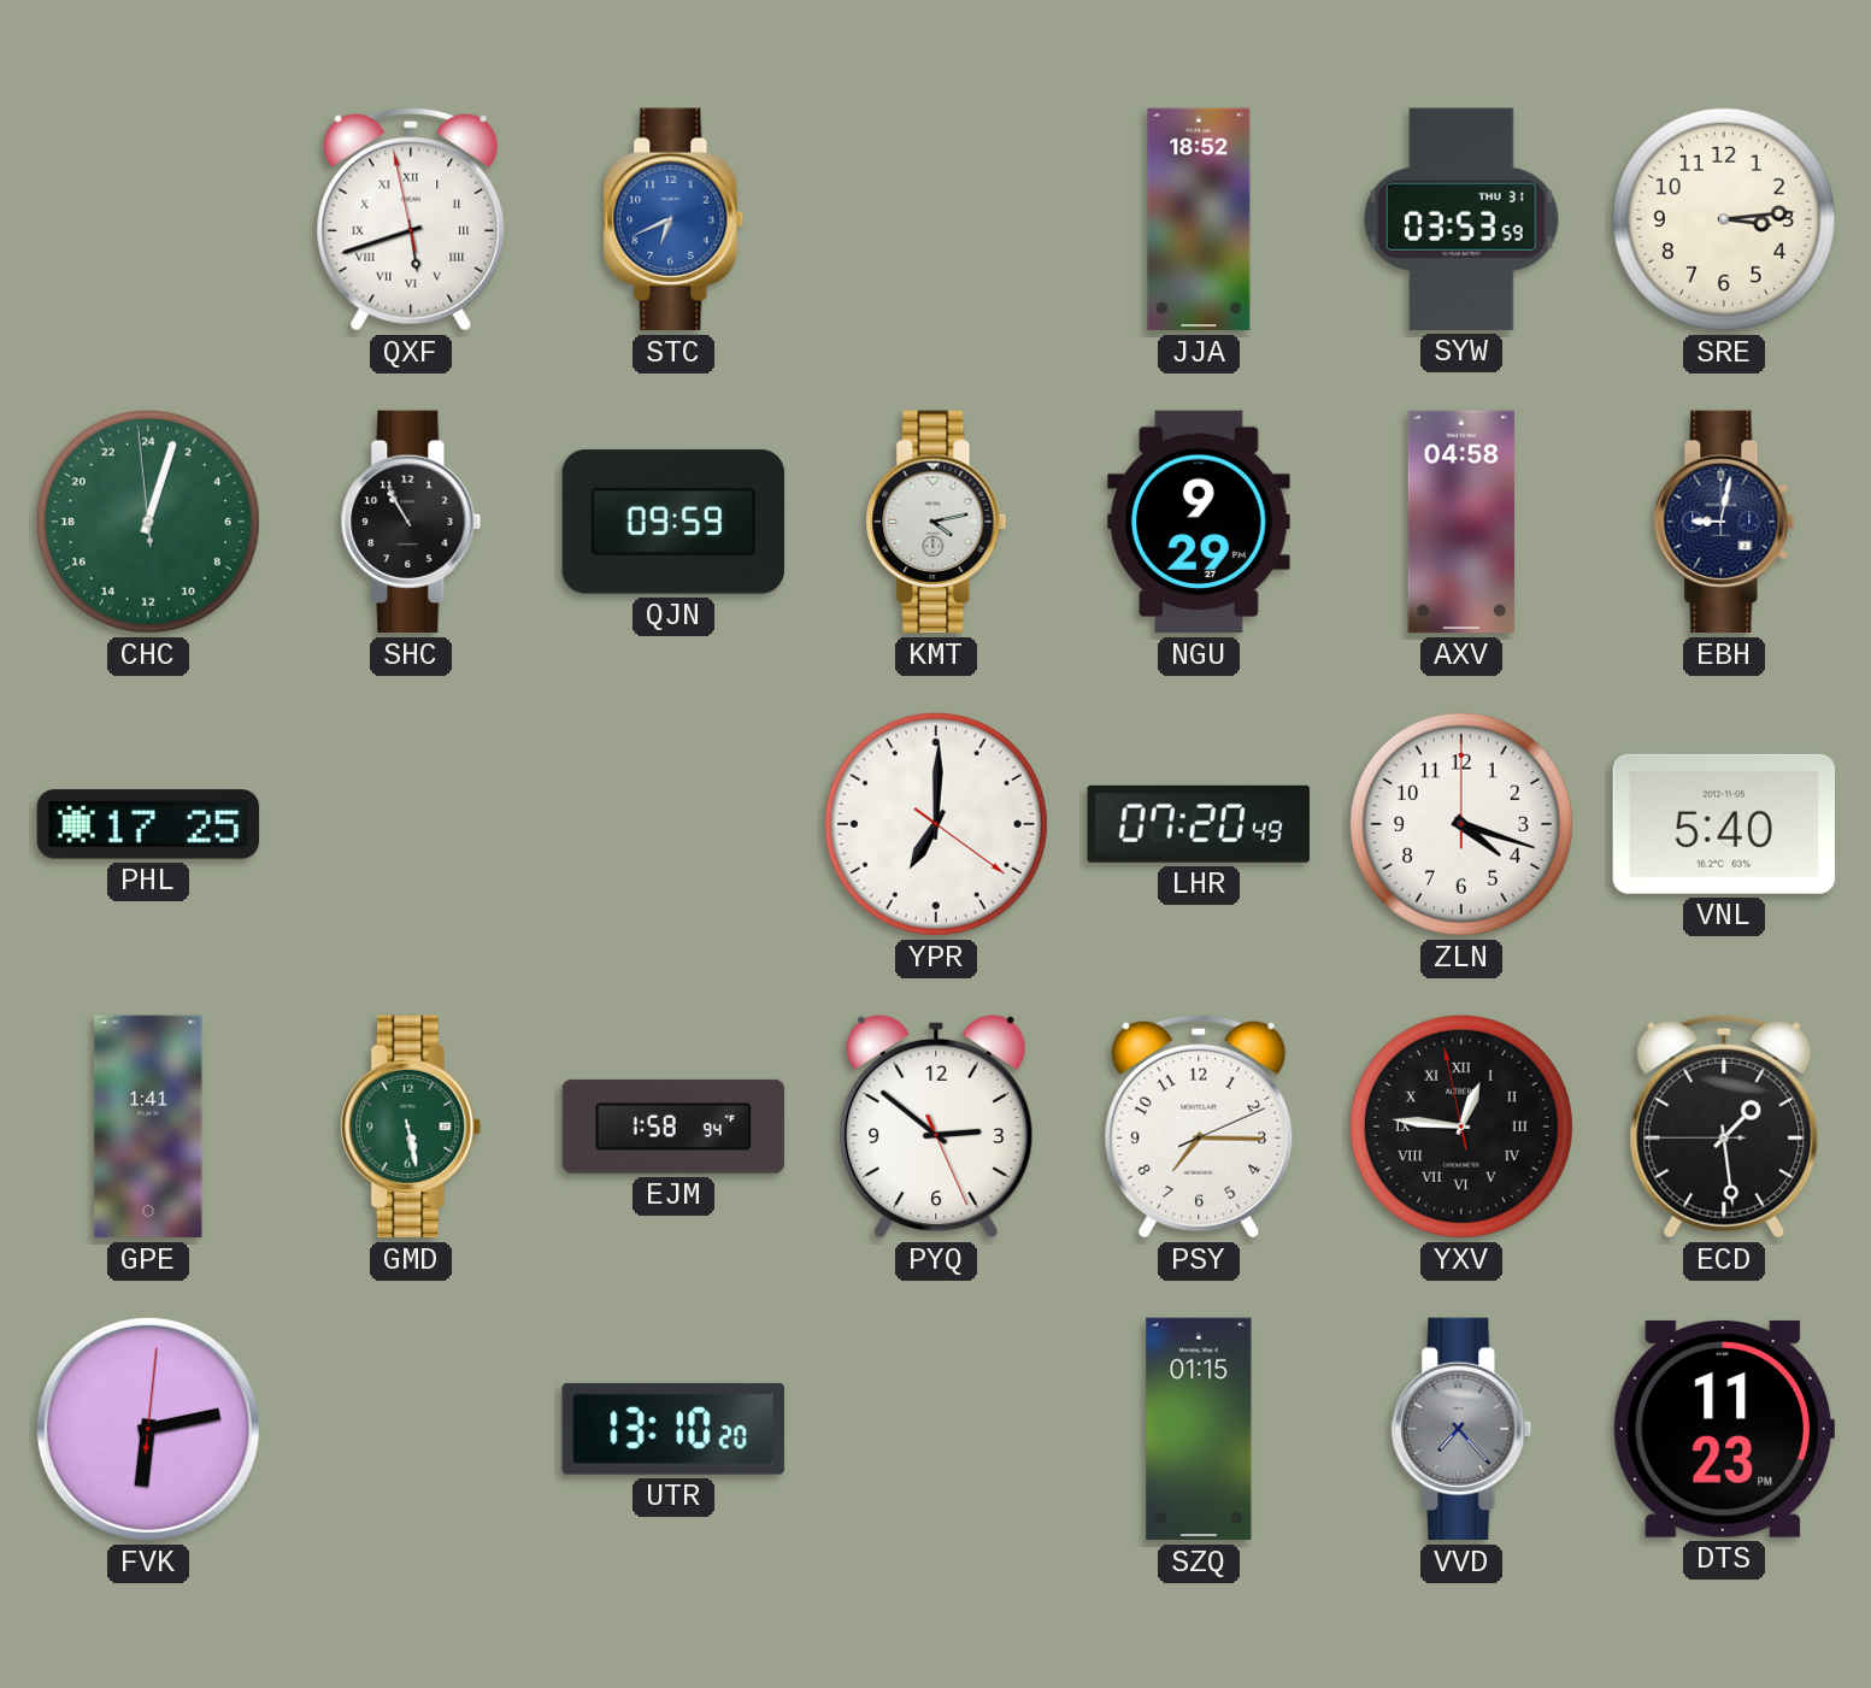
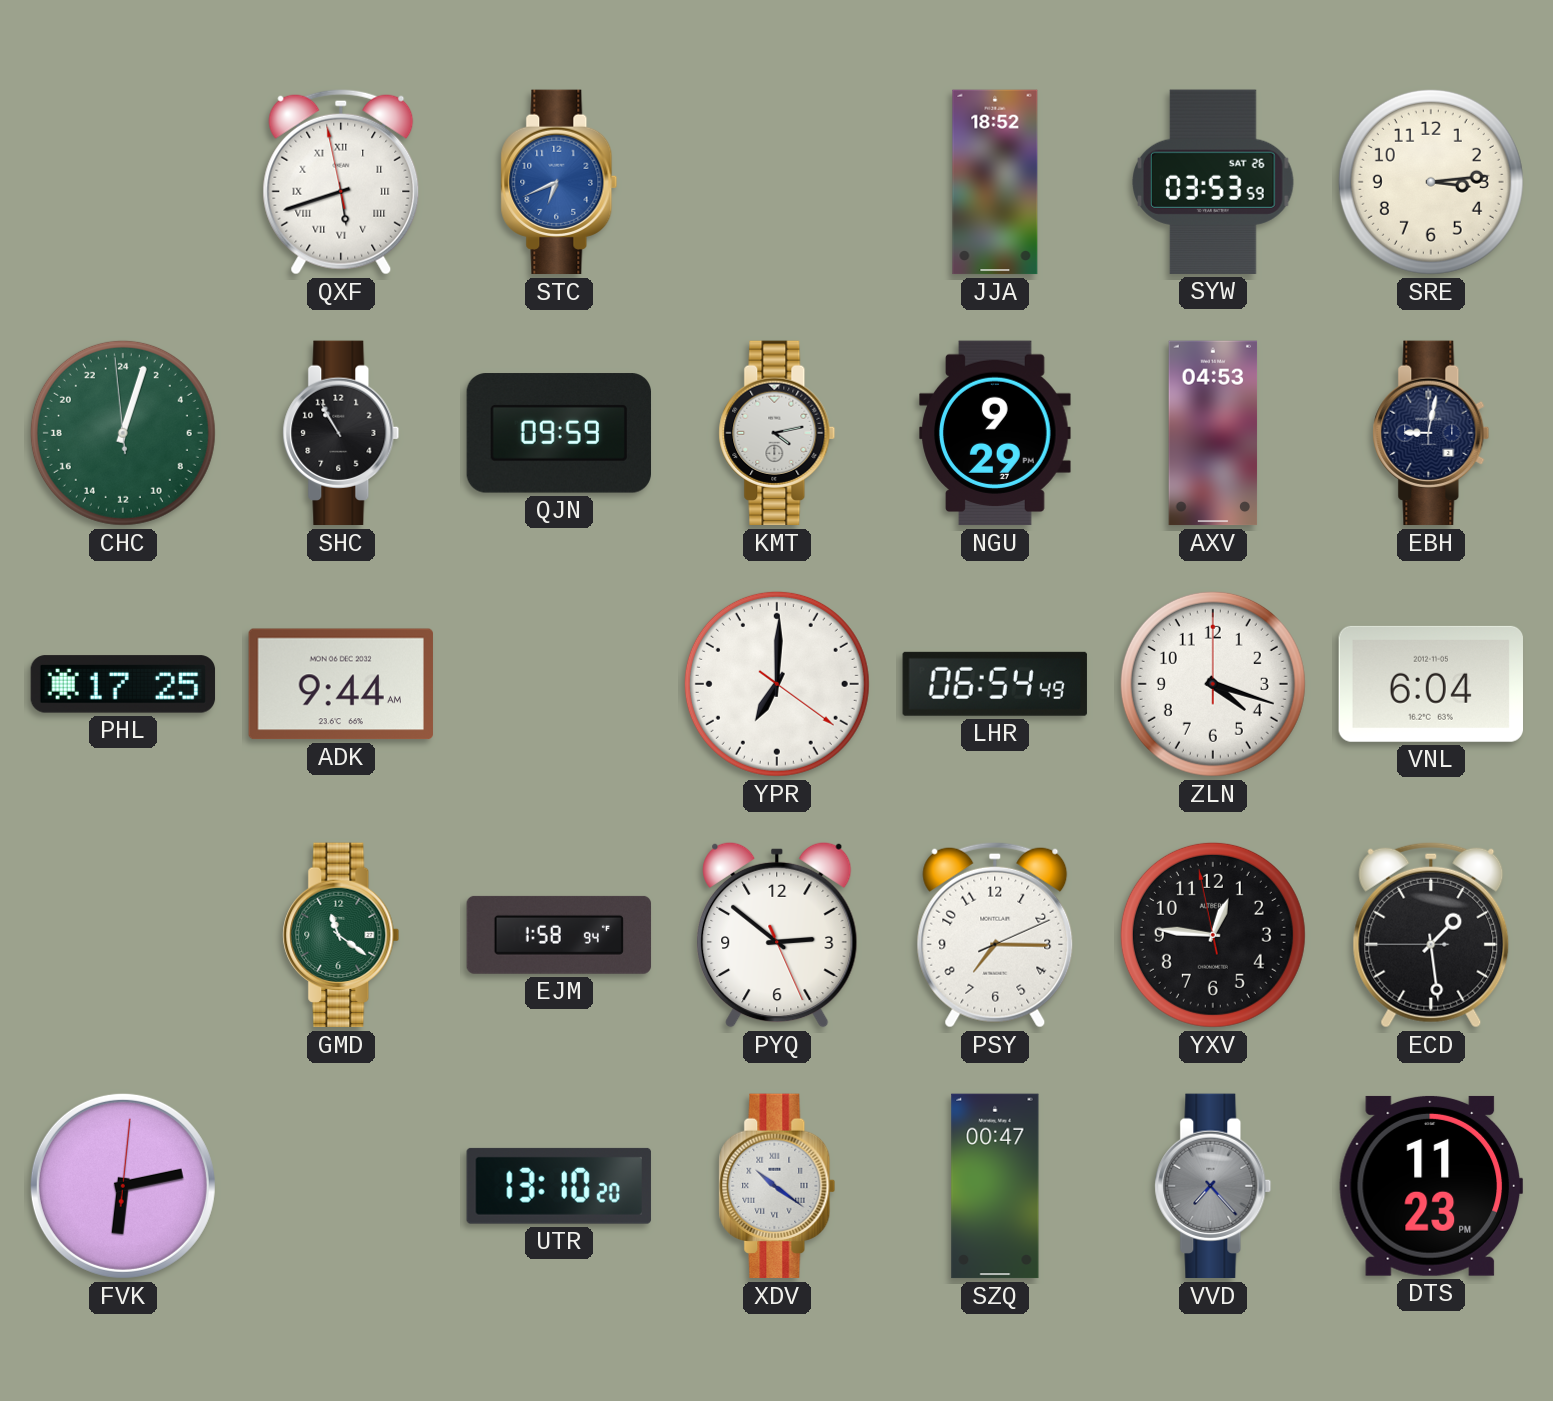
SYW date: THU 31 -> SAT 26 (1213, 182)
AXV: 04:58 -> 04:53 (1213, 433)
ADK: none -> 9:44 (341, 684)
LHR: 07:20 -> 06:54 (995, 684)
VNL: 5:40 -> 6:04 (1430, 684)
GPE: 1:41 -> none (148, 1127)
GMD: 5:28 -> 11:21 (341, 935)
YXV numerals: Roman -> Arabic (1213, 935)
XDV: none -> 10:21 (777, 1186)
SZQ: 01:15 -> 00:47 (995, 1186)
